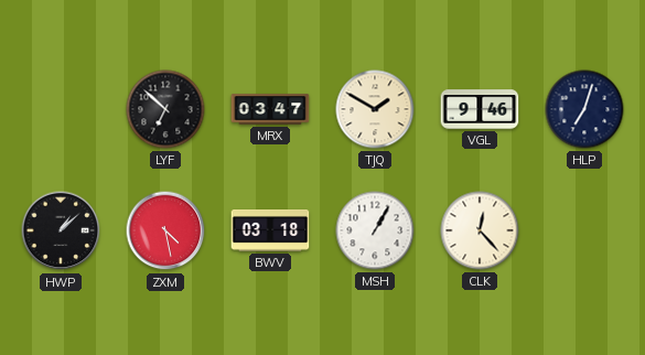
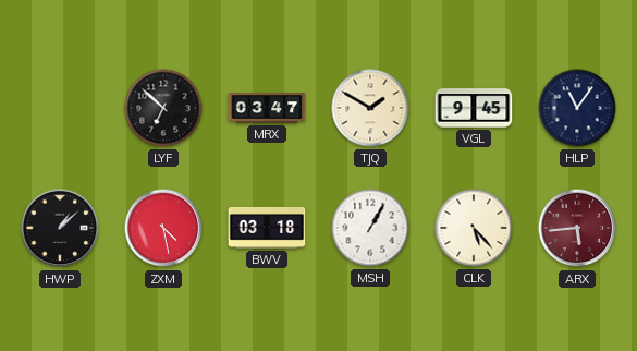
VGL: 9:46 -> 9:45 (474, 108)
HLP: 7:03 -> 11:06 (577, 108)
CLK: 12:23 -> 5:23 (474, 228)
ARX: none -> 5:44 (577, 228)
